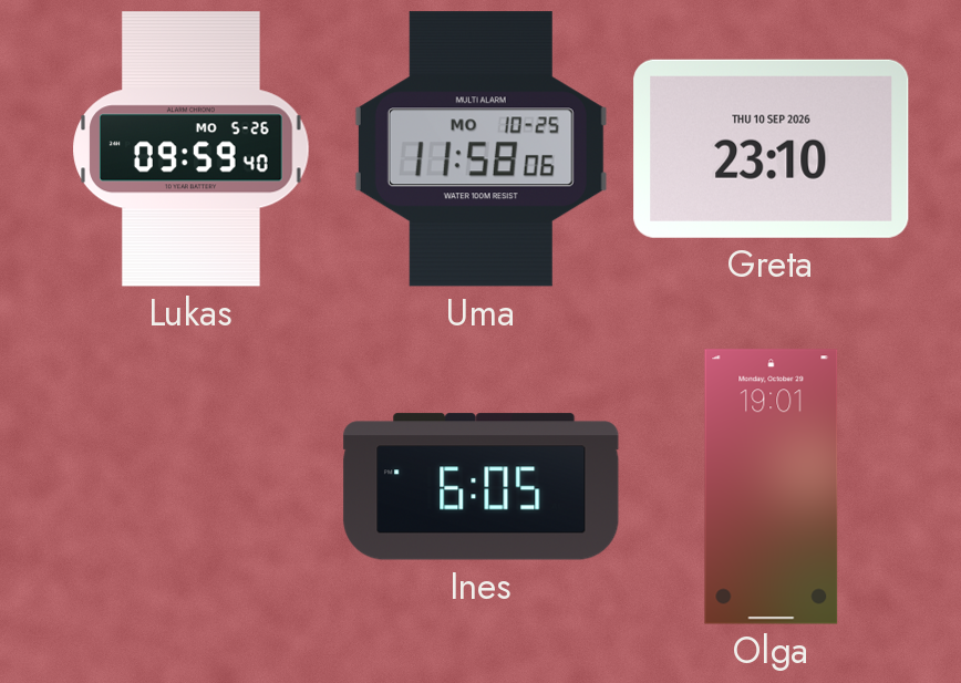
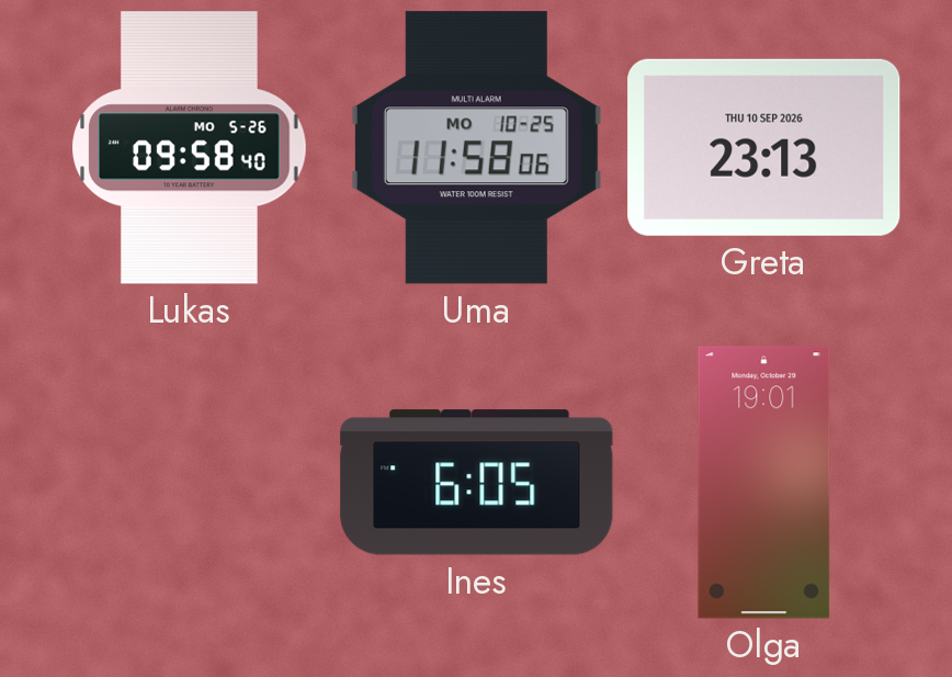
Lukas: 09:59 -> 09:58 (190, 148)
Greta: 23:10 -> 23:13 (764, 147)
